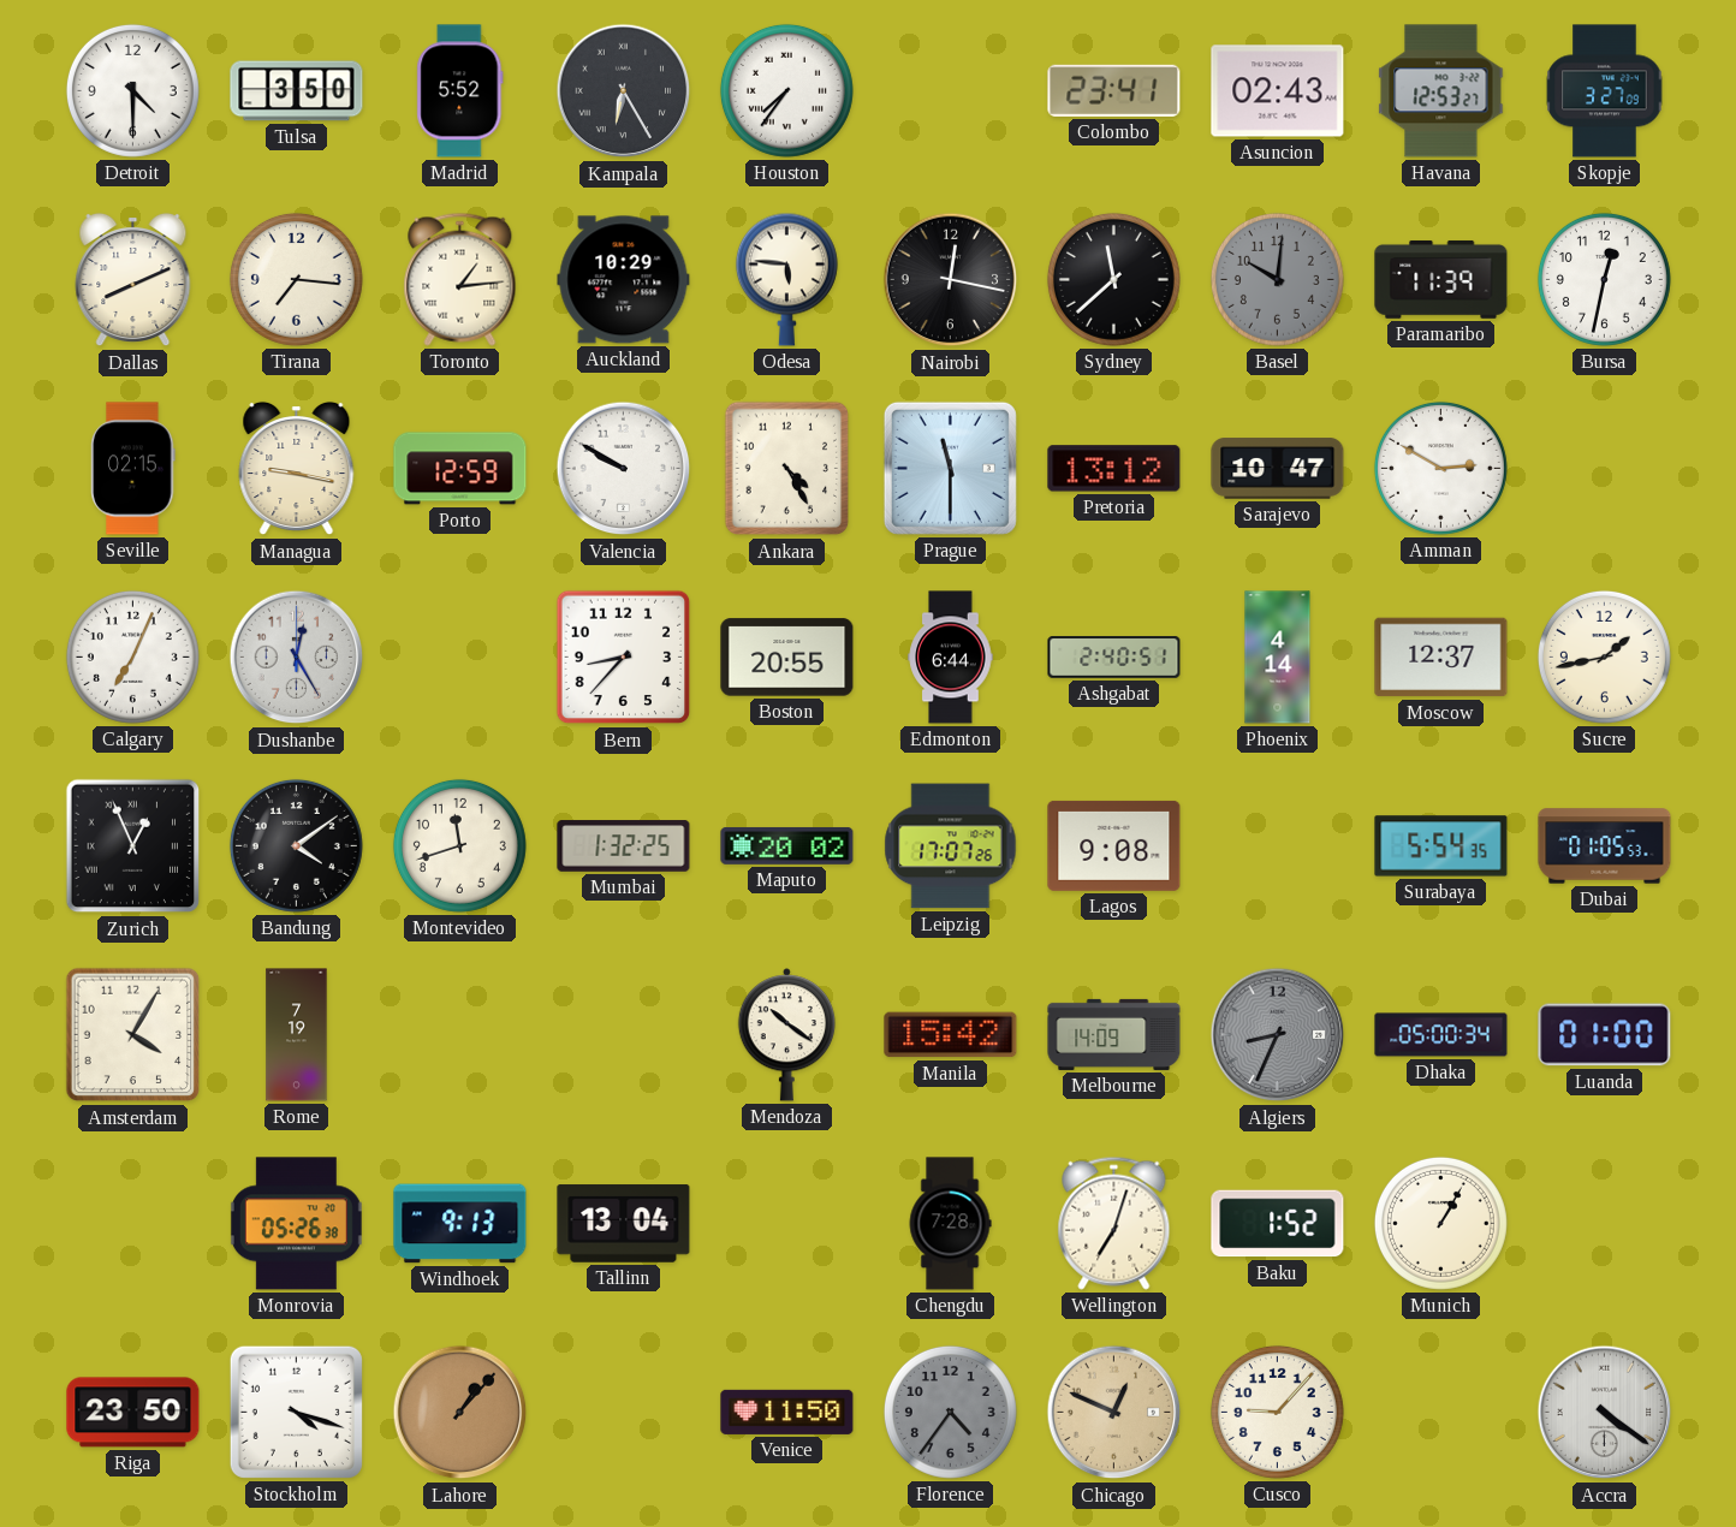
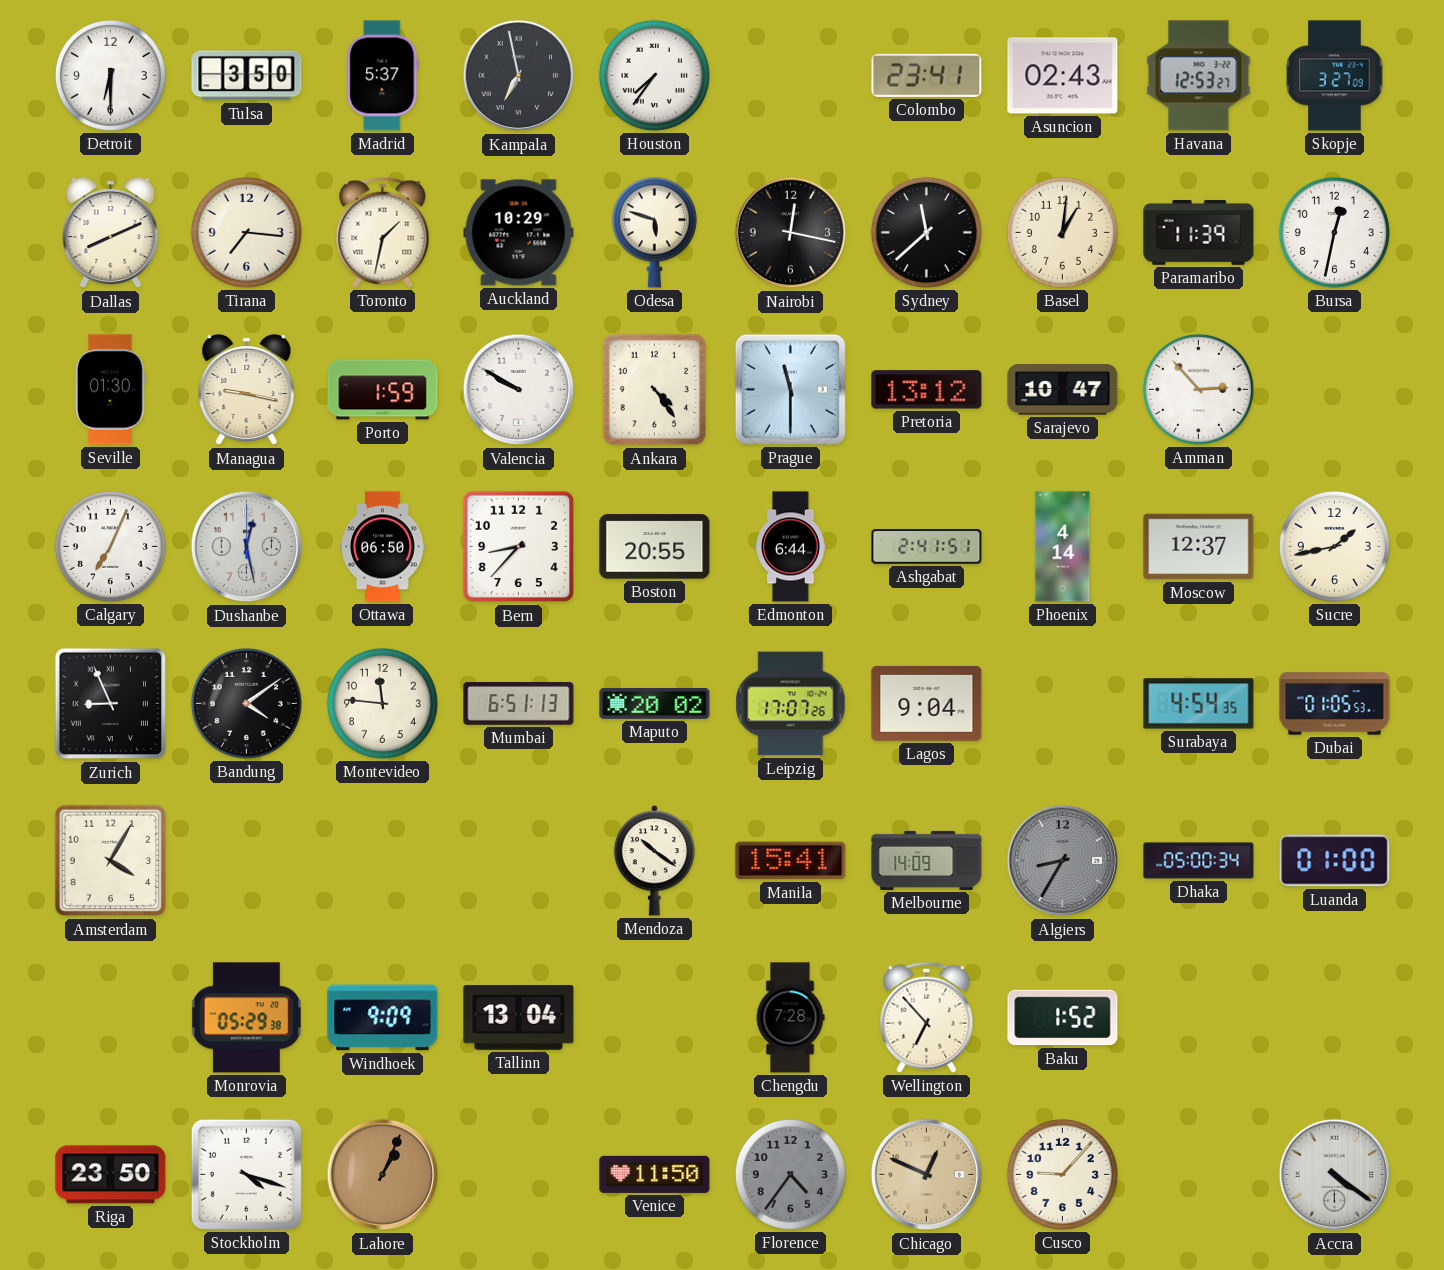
Detroit: 4:30 -> 6:30 (110, 75)
Madrid: 5:52 -> 5:37 (383, 76)
Kampala: 6:25 -> 6:58 (519, 76)
Toronto: 1:14 -> 1:32 (383, 232)
Odesa: 5:46 -> 5:48 (654, 232)
Basel: 10:01 -> 1:01 (1062, 232)
Basel dial: grey -> cream (1062, 232)
Seville: 02:15 -> 01:30 (111, 390)
Porto: 12:59 -> 1:59 (383, 390)
Ankara: 4:25 -> 4:24 (655, 390)
Amman: 2:50 -> 2:53 (1198, 389)
Dushanbe: 12:25 -> 12:28 (247, 547)
Ottawa: none -> 06:50 (383, 547)
Ashgabat: 2:40 -> 2:41 (927, 547)
Zurich: 12:56 -> 8:56 (111, 704)
Montevideo: 11:42 -> 11:46 (382, 703)
Mumbai: 1:32 -> 6:51 (519, 704)
Lagos: 9:08 -> 9:04 (927, 703)
Surabaya: 5:54 -> 4:54 (1199, 704)
Rome: 7:19 -> none (297, 1035)
Manila: 15:42 -> 15:41 (791, 861)
Algiers: 8:34 -> 8:35 (1063, 861)
Monrovia: 05:26 -> 05:29 (246, 1018)
Windhoek: 9:13 -> 9:09 (383, 1018)
Wellington: 7:03 -> 6:53 (927, 1017)
Munich: 1:05 -> none (1440, 1223)
Lahore: 1:07 -> 1:04 (383, 1175)
